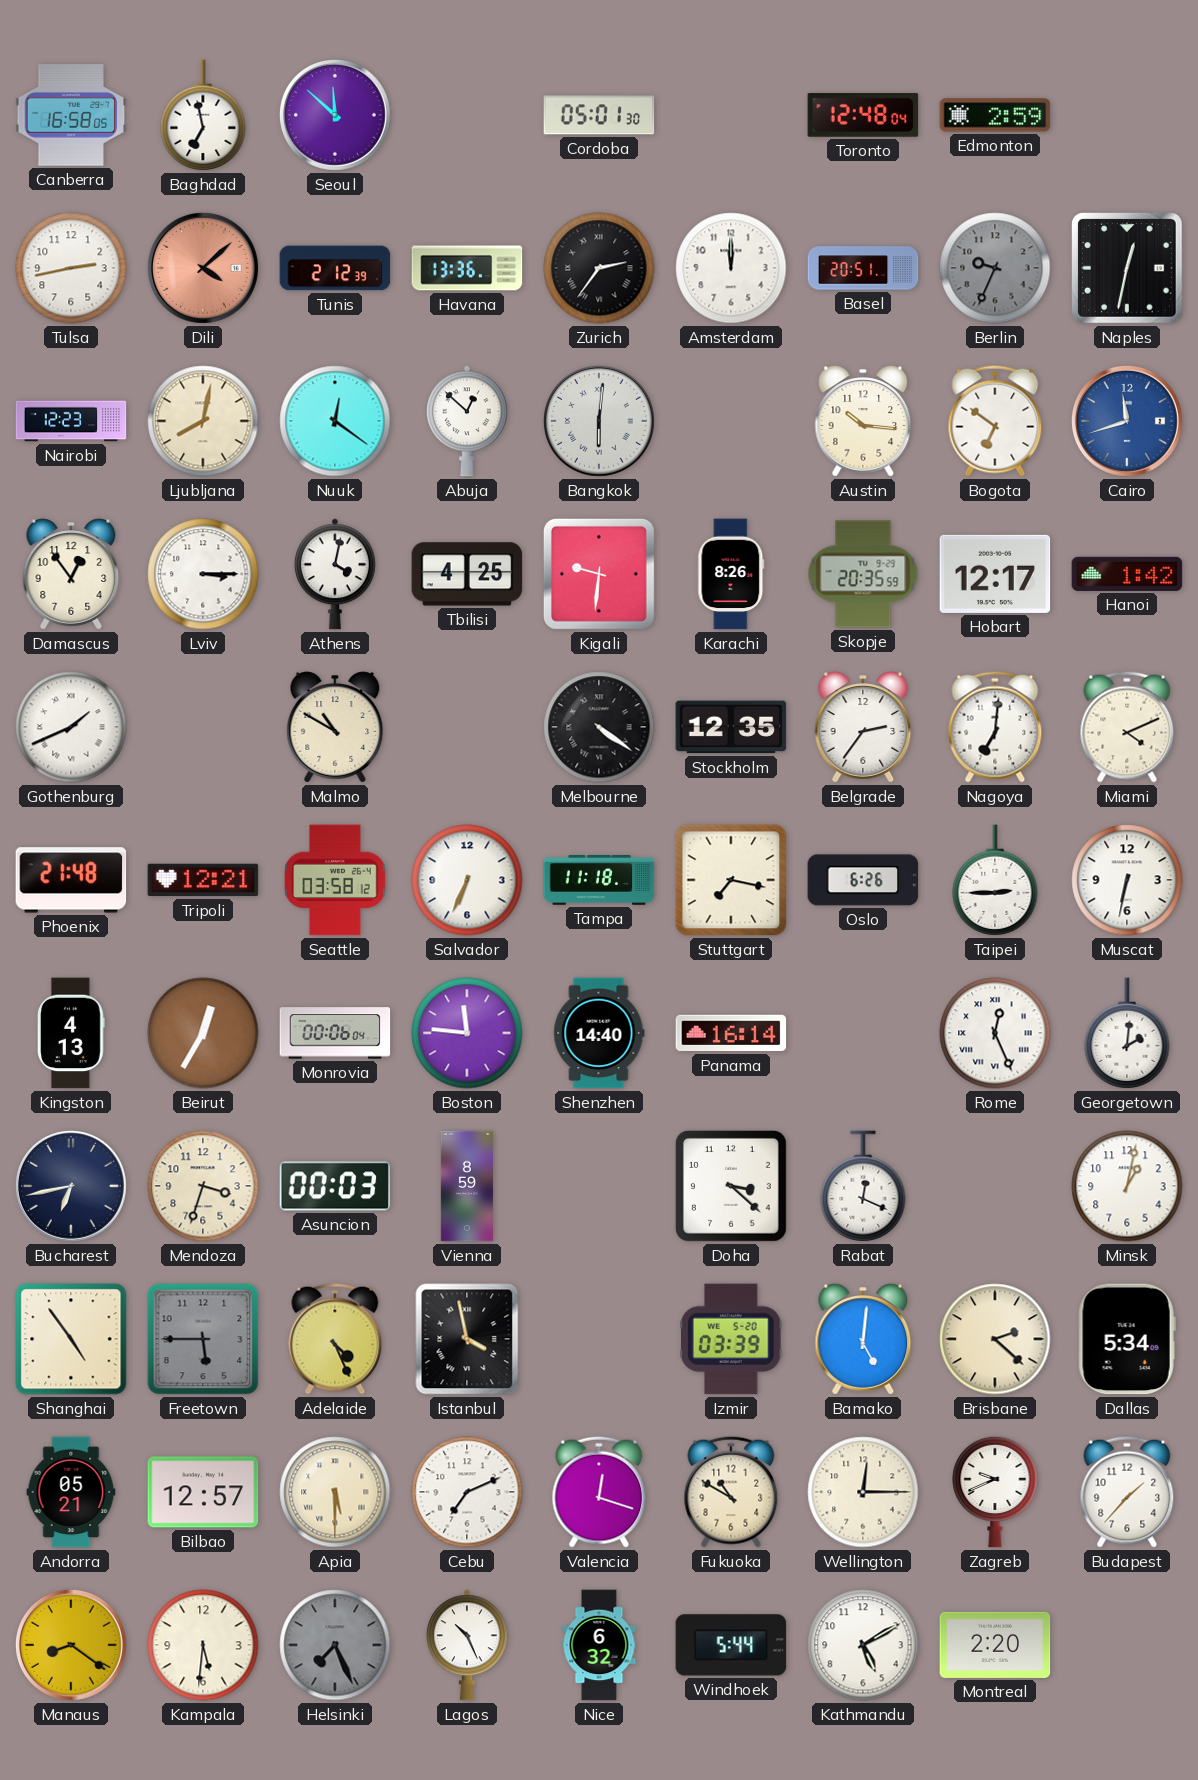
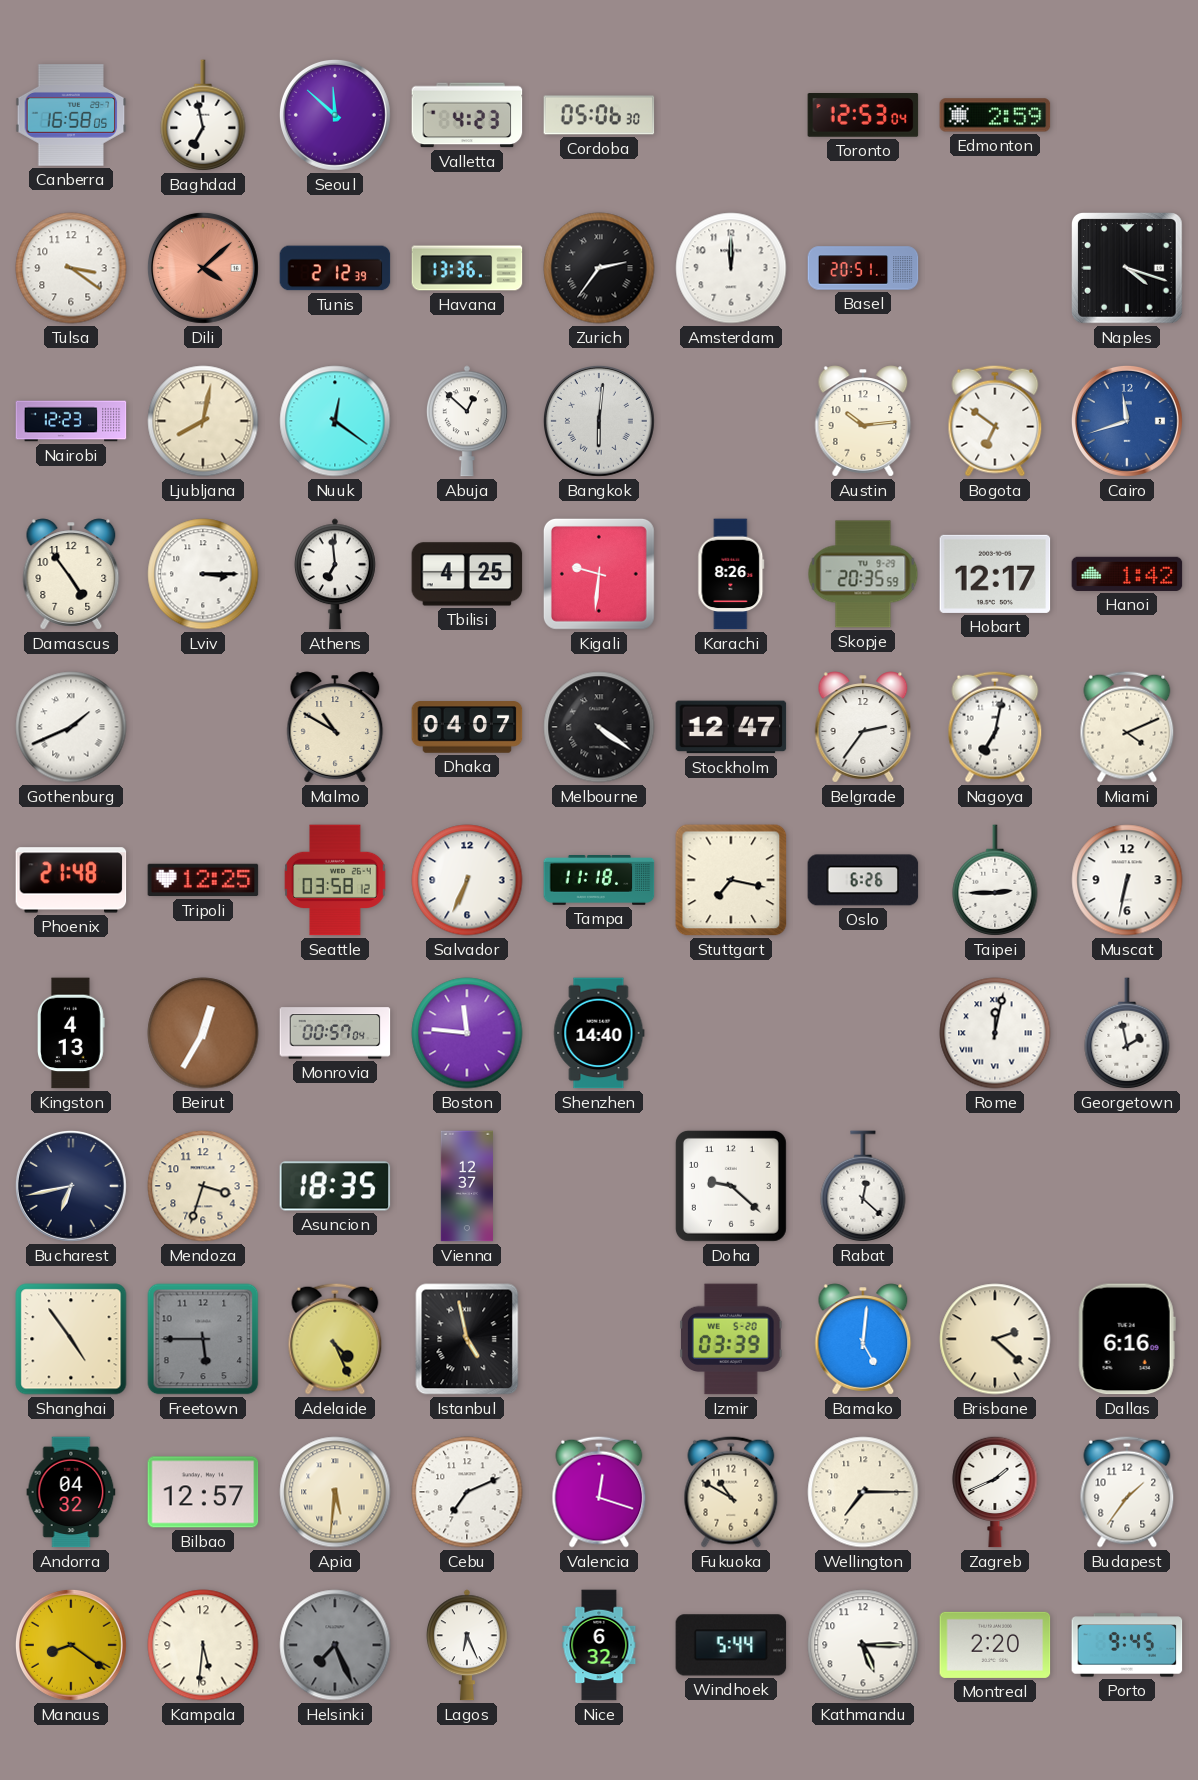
Valletta: none -> 4:23 (467, 115)
Cordoba: 05:01 -> 05:06 (599, 115)
Toronto: 12:48 -> 12:53 (863, 116)
Tulsa: 2:43 -> 3:21 (71, 268)
Berlin: 9:34 -> none (995, 268)
Naples: 12:32 -> 4:18 (1128, 269)
Austin: 10:16 -> 10:14 (863, 421)
Damascus: 12:54 -> 4:54 (71, 574)
Athens: 4:02 -> 6:59 (335, 574)
Dhaka: none -> 04:07 (467, 727)
Stockholm: 12:35 -> 12:47 (731, 727)
Nagoya: 7:01 -> 7:02 (995, 727)
Tripoli: 12:21 -> 12:25 (203, 880)
Monrovia: 00:06 -> 00:57 (335, 1033)
Panama: 16:14 -> none (731, 1033)
Rome: 12:26 -> 12:02 (995, 1033)
Georgetown: 2:01 -> 1:58 (1127, 1033)
Asuncion: 00:03 -> 18:35 (335, 1186)
Vienna: 8:59 -> 12:37 (467, 1186)
Doha: 3:22 -> 9:22 (731, 1186)
Rabat: 12:19 -> 12:22 (863, 1186)
Minsk: 1:02 -> none (1127, 1186)
Istanbul: 3:58 -> 4:58 (467, 1339)
Dallas: 5:34 -> 6:16 (1127, 1339)
Andorra: 05:21 -> 04:32 (71, 1492)
Apia: 5:30 -> 5:31 (335, 1492)
Wellington: 12:15 -> 7:15 (863, 1492)
Zagreb: 9:41 -> 1:41 (995, 1492)
Budapest: 1:37 -> 1:36 (1127, 1492)
Lagos: 10:26 -> 6:26 (467, 1645)
Kathmandu: 5:10 -> 5:15 (863, 1645)
Porto: none -> 9:45 (1127, 1645)
